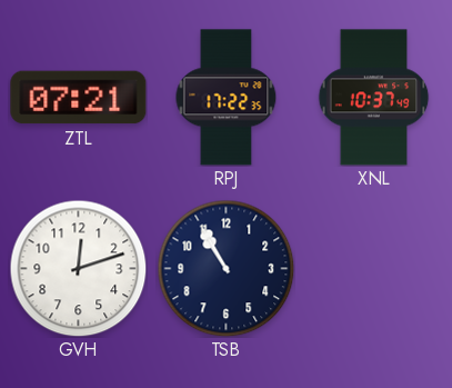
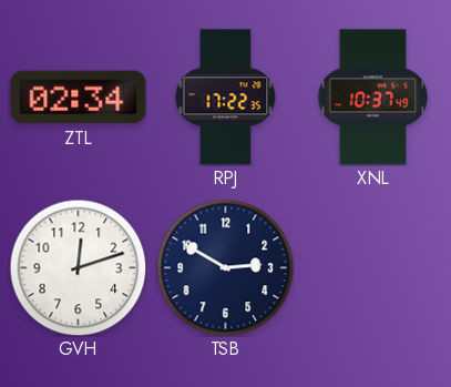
ZTL: 07:21 -> 02:34 (79, 98)
TSB: 10:55 -> 2:50 (225, 267)
